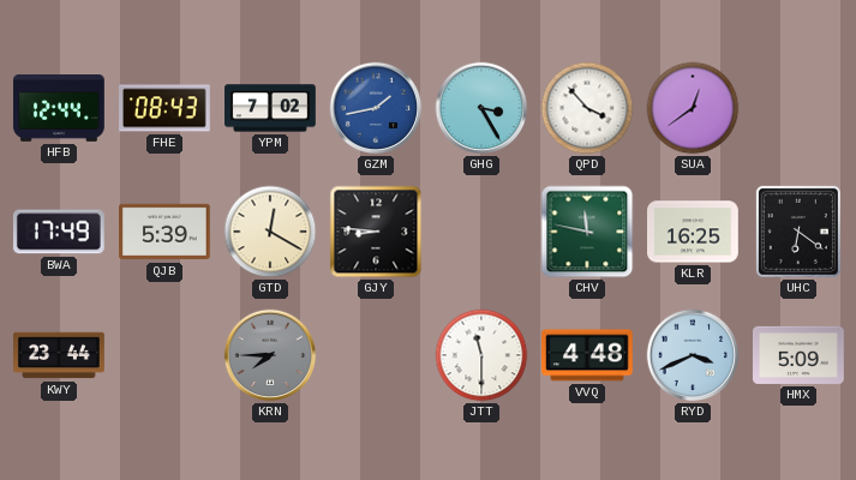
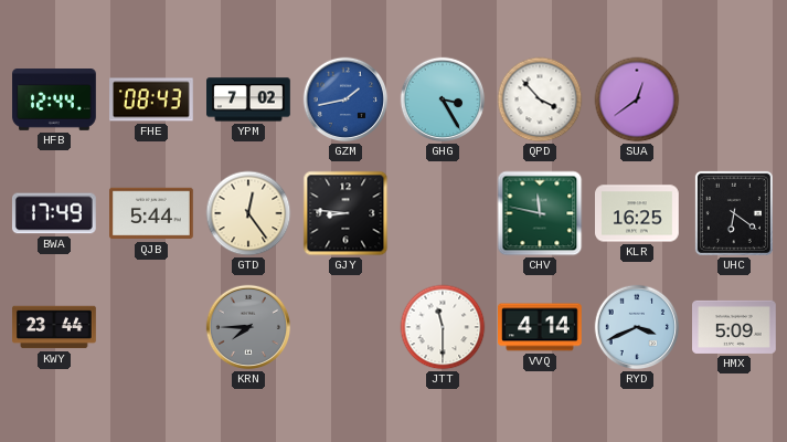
QJB: 5:39 -> 5:44 (152, 213)
GTD: 12:20 -> 12:24 (248, 213)
VVQ: 4:48 -> 4:14 (541, 327)
